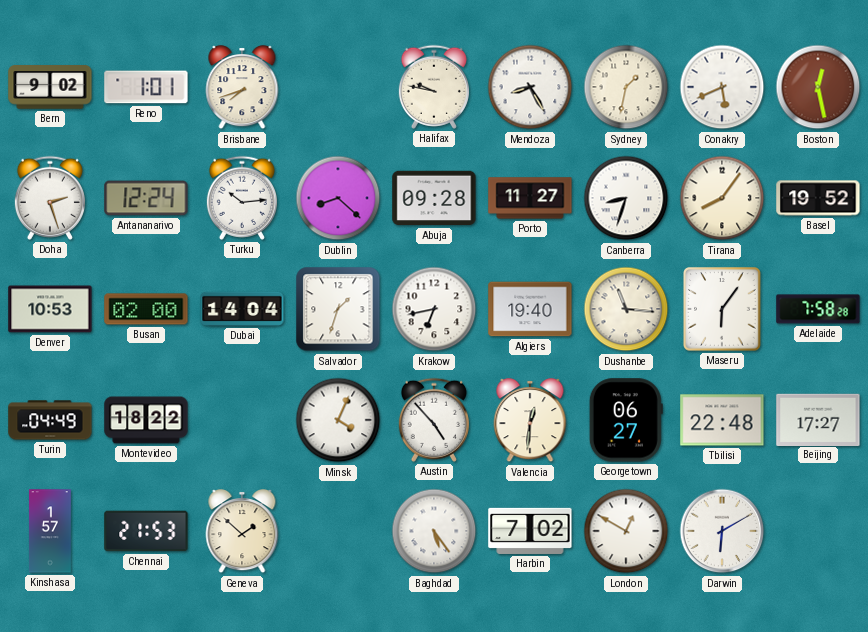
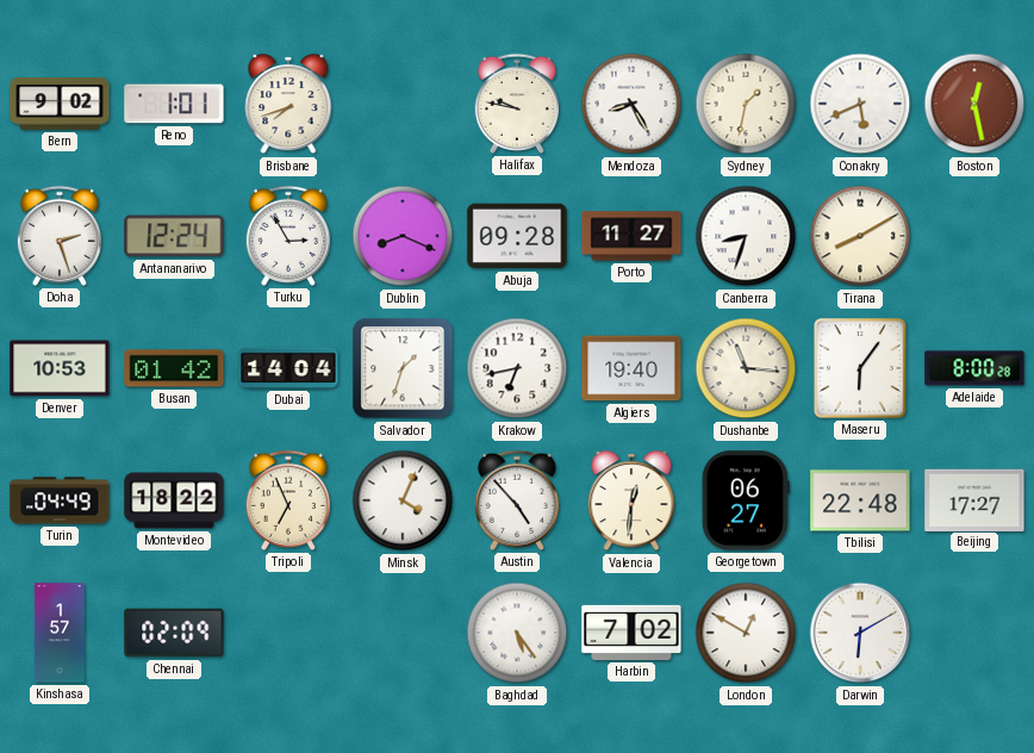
Turku: 10:14 -> 2:55 (288, 236)
Dublin: 8:22 -> 8:19 (403, 236)
Tirana: 8:06 -> 8:10 (860, 236)
Basel: 19:52 -> none (818, 198)
Busan: 02:00 -> 01:42 (174, 368)
Adelaide: 7:58 -> 8:00 (974, 368)
Tripoli: none -> 6:56 (288, 500)
Chennai: 21:53 -> 02:09 (174, 633)
Geneva: 1:52 -> none (242, 532)
